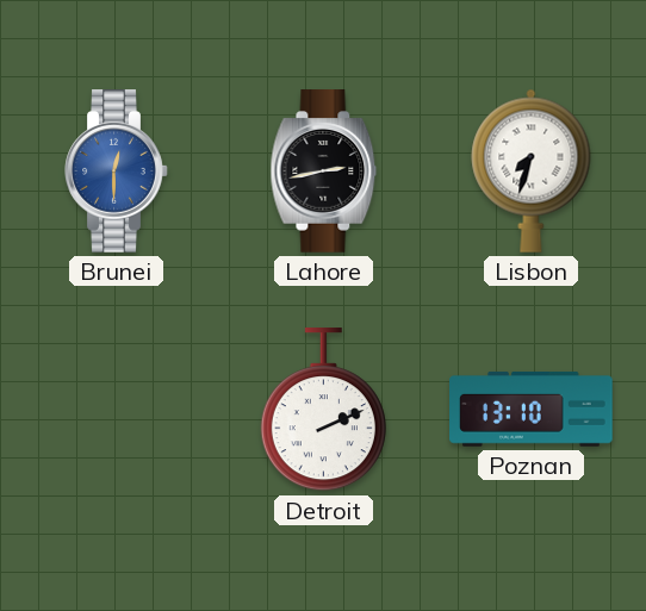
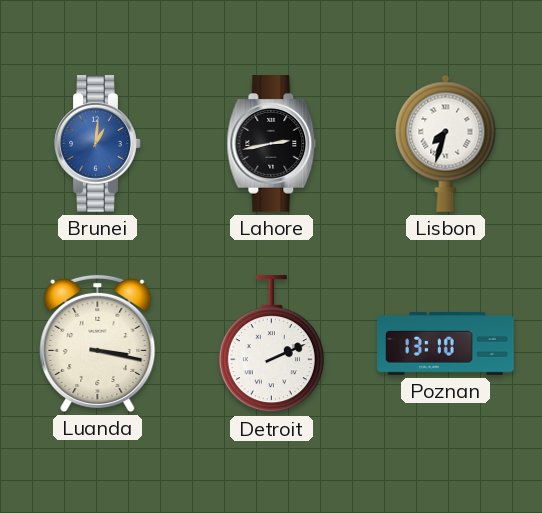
Brunei: 12:30 -> 1:01 (98, 144)
Luanda: none -> 3:17 (98, 343)
